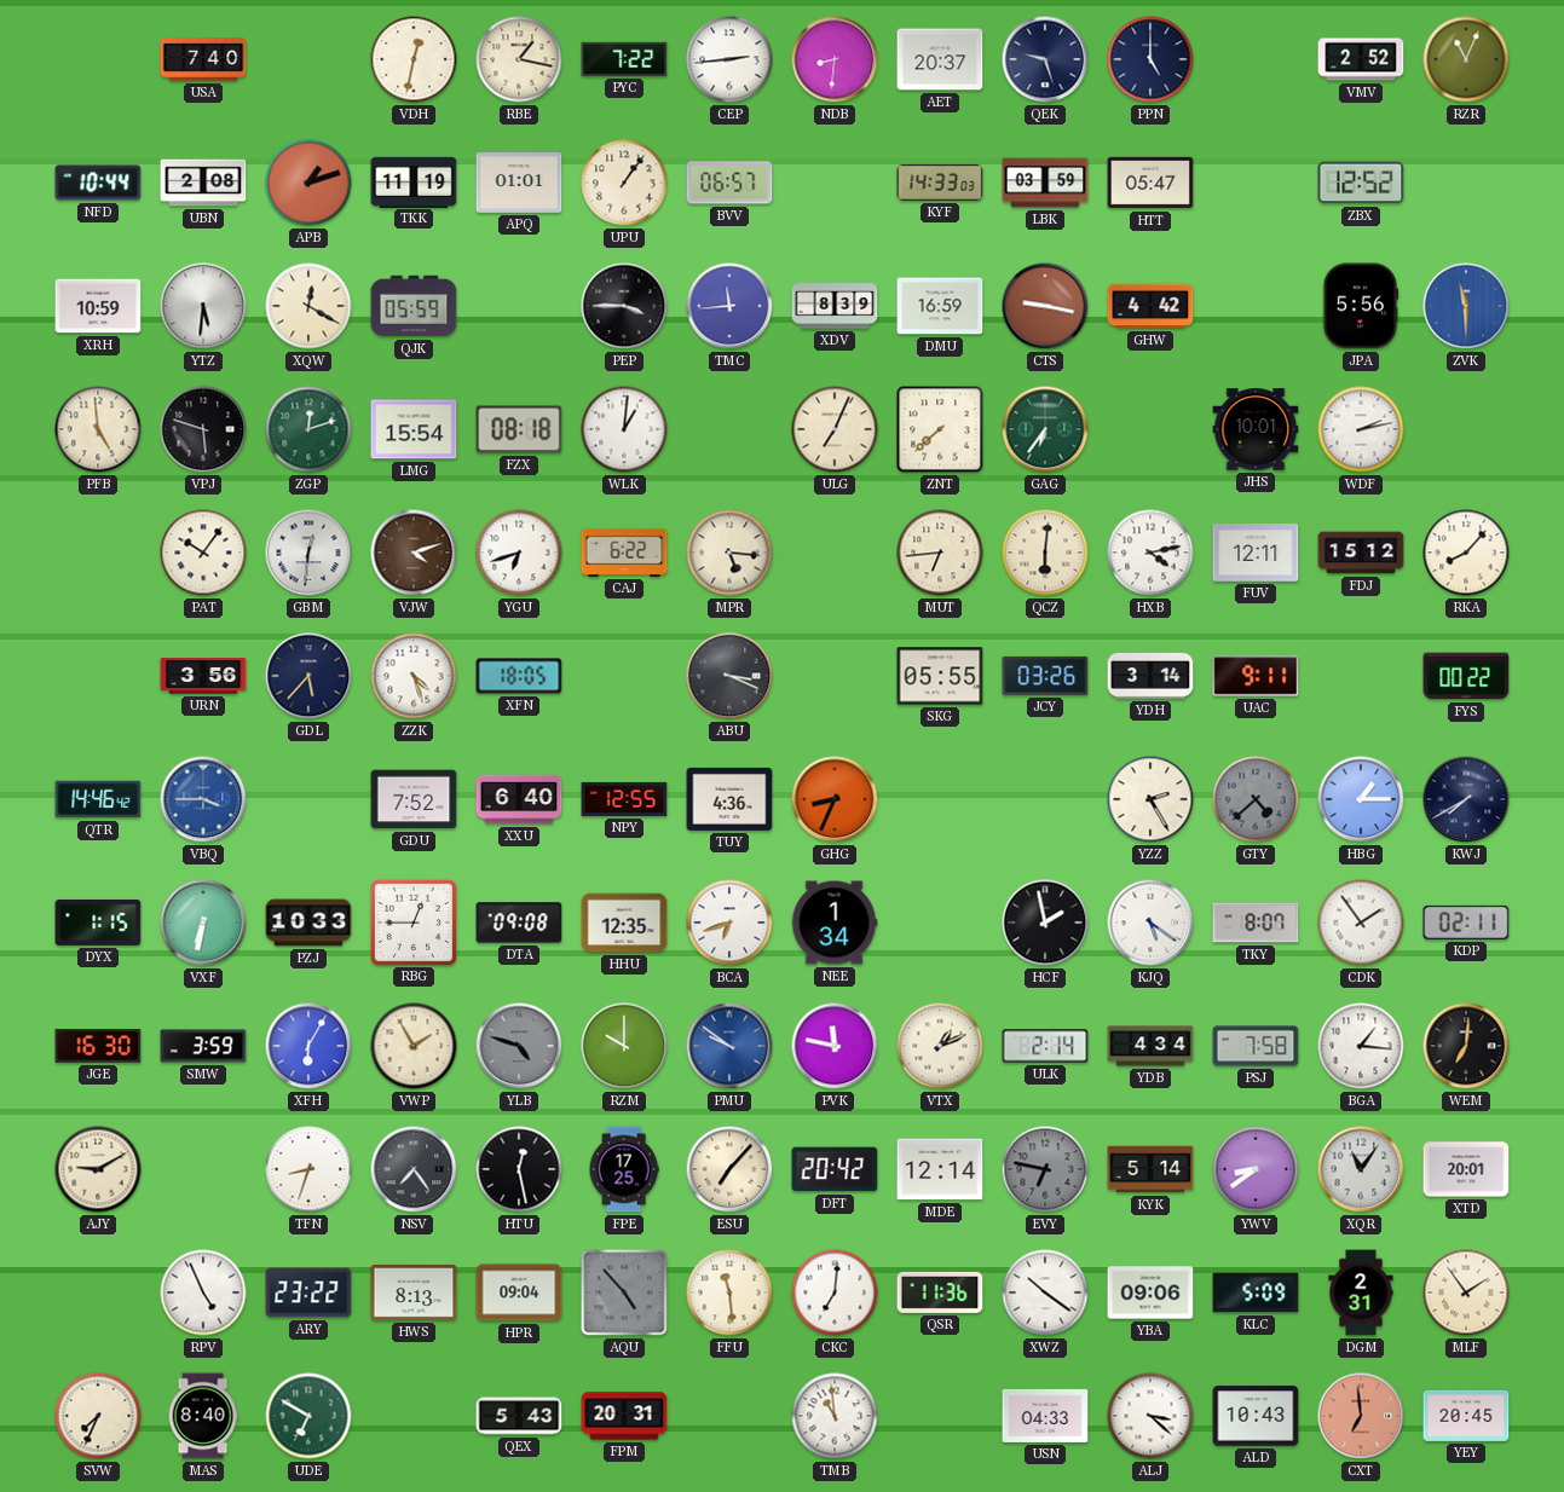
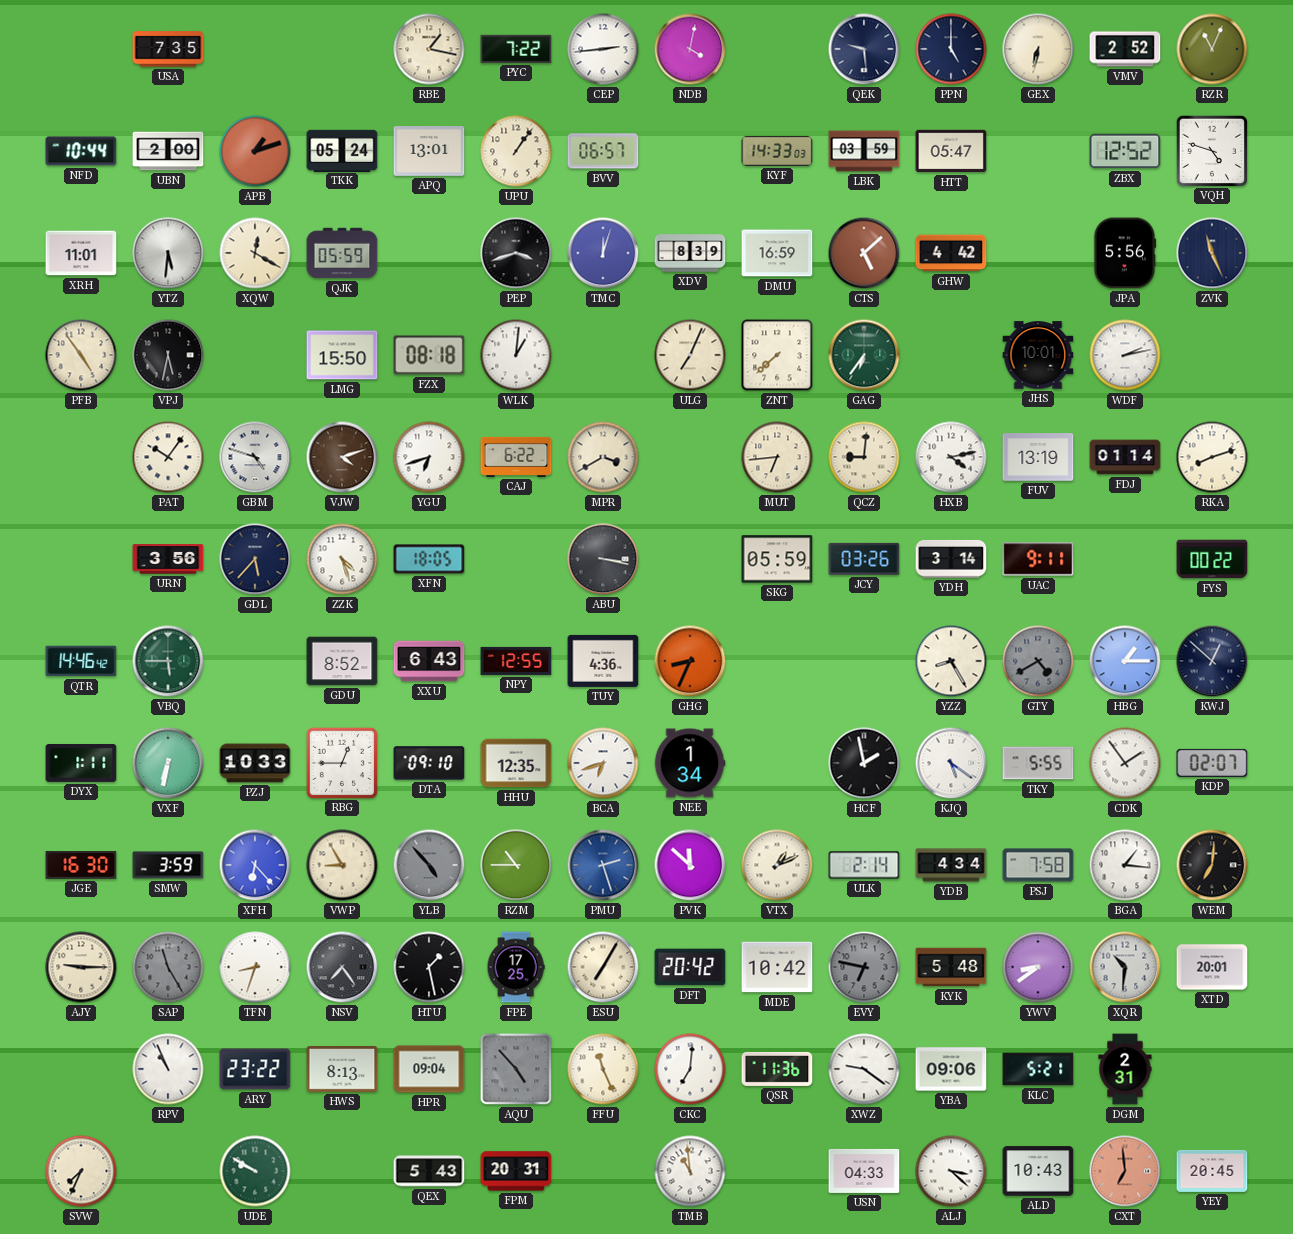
USA: 7:40 -> 7:35 (168, 49)
VDH: 12:32 -> none (414, 59)
NDB: 8:31 -> 4:02 (690, 49)
AET: 20:37 -> none (940, 59)
QEK: 9:27 -> 9:29 (864, 49)
GEX: none -> 6:32 (1038, 49)
UBN: 2:08 -> 2:00 (168, 151)
TKK: 11:19 -> 05:24 (342, 150)
APQ: 01:01 -> 13:01 (429, 152)
VQH: none -> 4:48 (1211, 150)
XRH: 10:59 -> 11:01 (81, 253)
PEP: 3:45 -> 3:42 (516, 253)
TMC: 11:44 -> 12:03 (603, 253)
CTS: 9:17 -> 5:08 (864, 253)
ZVK: 11:30 -> 11:26 (1212, 253)
ZVK dial: blue -> navy (1212, 253)
PFB: 4:59 -> 4:54 (81, 355)
VPJ: 5:48 -> 5:32 (168, 355)
ZGP: 12:12 -> none (308, 429)
LMG: 15:54 -> 15:50 (342, 355)
GBM: 12:31 -> 4:48 (255, 457)
MPR: 5:16 -> 3:40 (603, 457)
QCZ: 6:01 -> 9:01 (864, 457)
FUV: 12:11 -> 13:19 (1038, 457)
FDJ: 15:12 -> 01:14 (1125, 457)
RKA: 8:07 -> 8:12 (1212, 457)
ABU: 3:19 -> 3:17 (603, 559)
SKG: 05:55 -> 05:59 (777, 559)
VBQ: 3:45 -> 5:45 (168, 661)
VBQ dial: blue -> green (168, 661)
GDU: 7:52 -> 8:52 (342, 661)
XXU: 6:40 -> 6:43 (429, 661)
YZZ: 2:25 -> 8:25 (951, 661)
GTY: 4:38 -> 4:40 (1038, 661)
KWJ: 7:40 -> 12:52 (1212, 661)
DYX: 1:15 -> 1:11 (81, 763)
DTA: 09:08 -> 09:10 (429, 763)
TKY: 8:07 -> 5:55 (1038, 763)
KDP: 02:11 -> 02:07 (1212, 763)
XFH: 6:05 -> 6:23 (255, 865)
VWP: 1:55 -> 8:55 (342, 865)
YLB: 4:48 -> 4:53 (429, 865)
RZM: 10:00 -> 10:45 (516, 865)
PMU: 9:51 -> 2:27 (603, 865)
PVK: 11:47 -> 11:52 (690, 865)
AJY: 9:10 -> 9:15 (81, 967)
SAP: none -> 11:25 (168, 967)
HTU: 12:28 -> 1:28 (429, 967)
ESU: 7:07 -> 7:05 (603, 967)
MDE: 12:14 -> 10:42 (777, 967)
KYK: 5:14 -> 5:48 (951, 967)
XQR: 11:06 -> 10:31 (1125, 967)
RPV: 4:56 -> 10:56 (168, 1069)
FFU: 11:29 -> 11:26 (603, 1069)
XWZ: 10:21 -> 9:21 (864, 1069)
KLC: 5:09 -> 5:21 (1038, 1069)
MLF: 1:54 -> none (1466, 1293)
MAS: 8:40 -> none (203, 1416)
UDE: 6:50 -> 9:50 (255, 1171)
